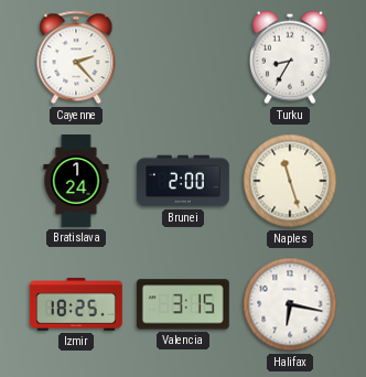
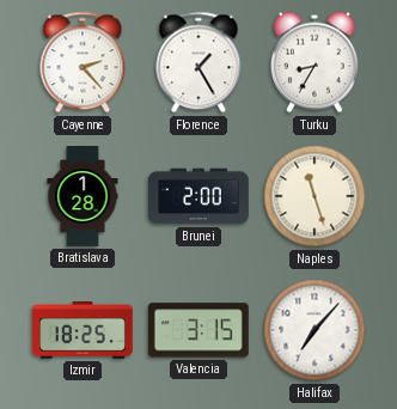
Florence: none -> 1:25 (198, 62)
Bratislava: 1:24 -> 1:28 (83, 197)
Halifax: 6:17 -> 7:07 (314, 330)
